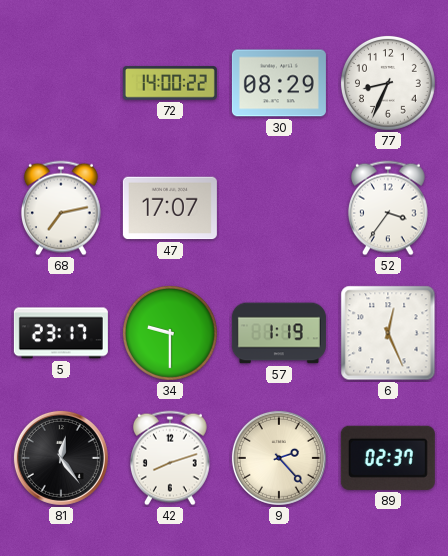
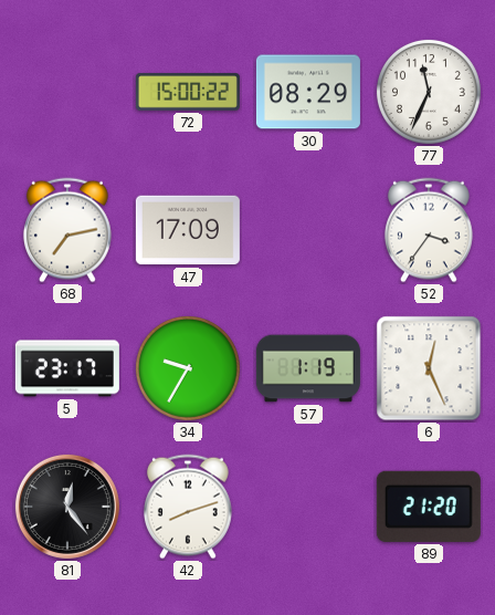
72: 14:00 -> 15:00 (188, 92)
77: 8:34 -> 11:34 (429, 92)
47: 17:07 -> 17:09 (188, 230)
34: 9:30 -> 9:35 (188, 368)
9: 2:23 -> none (279, 458)
89: 02:37 -> 21:20 (429, 507)
